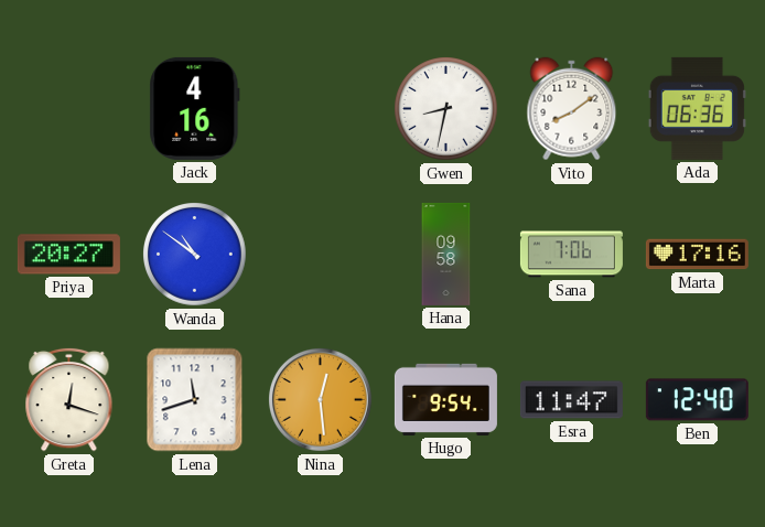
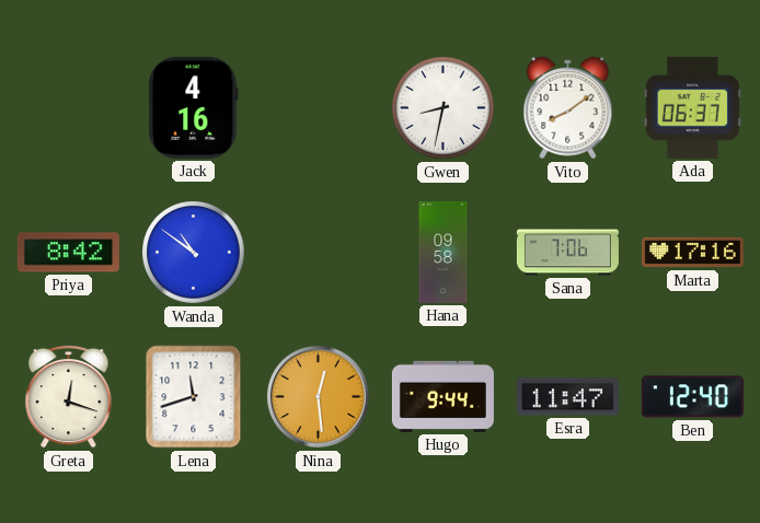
Ada: 06:36 -> 06:37 (692, 107)
Priya: 20:27 -> 8:42 (68, 253)
Hugo: 9:54 -> 9:44 (442, 396)
